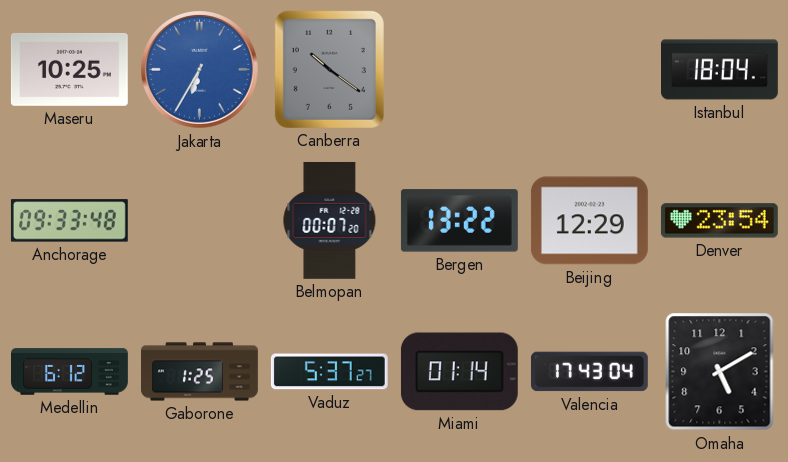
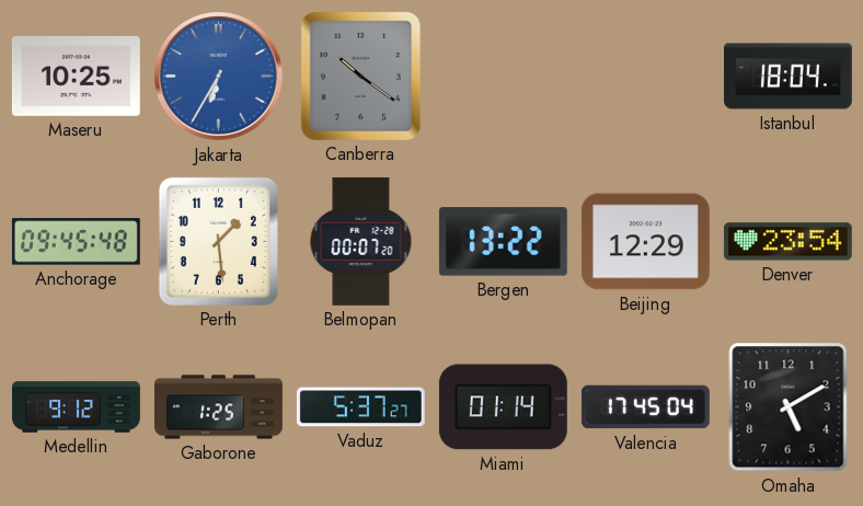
Anchorage: 09:33 -> 09:45 (76, 242)
Perth: none -> 1:29 (218, 241)
Medellin: 6:12 -> 9:12 (77, 407)
Valencia: 17:43 -> 17:45 (645, 407)
